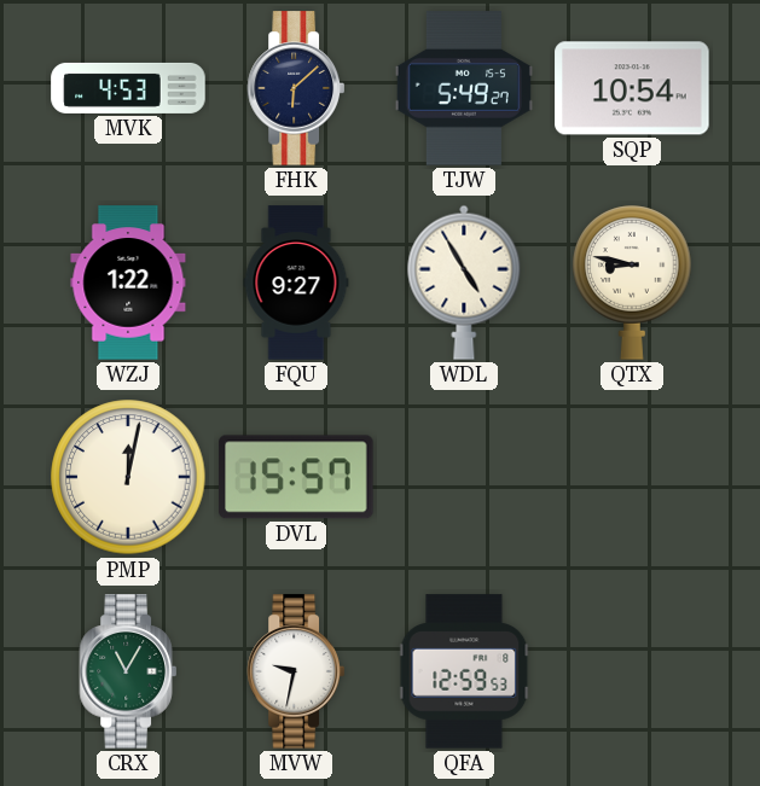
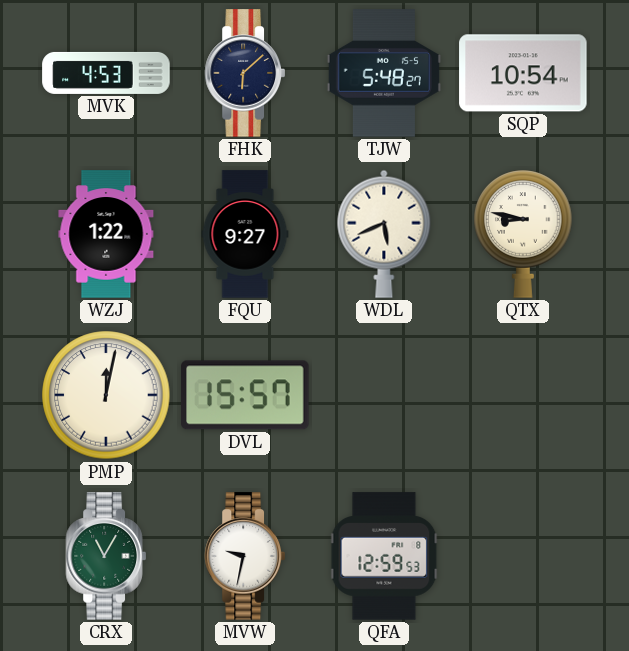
TJW: 5:49 -> 5:48 (384, 73)
WDL: 4:55 -> 5:41 (384, 234)
